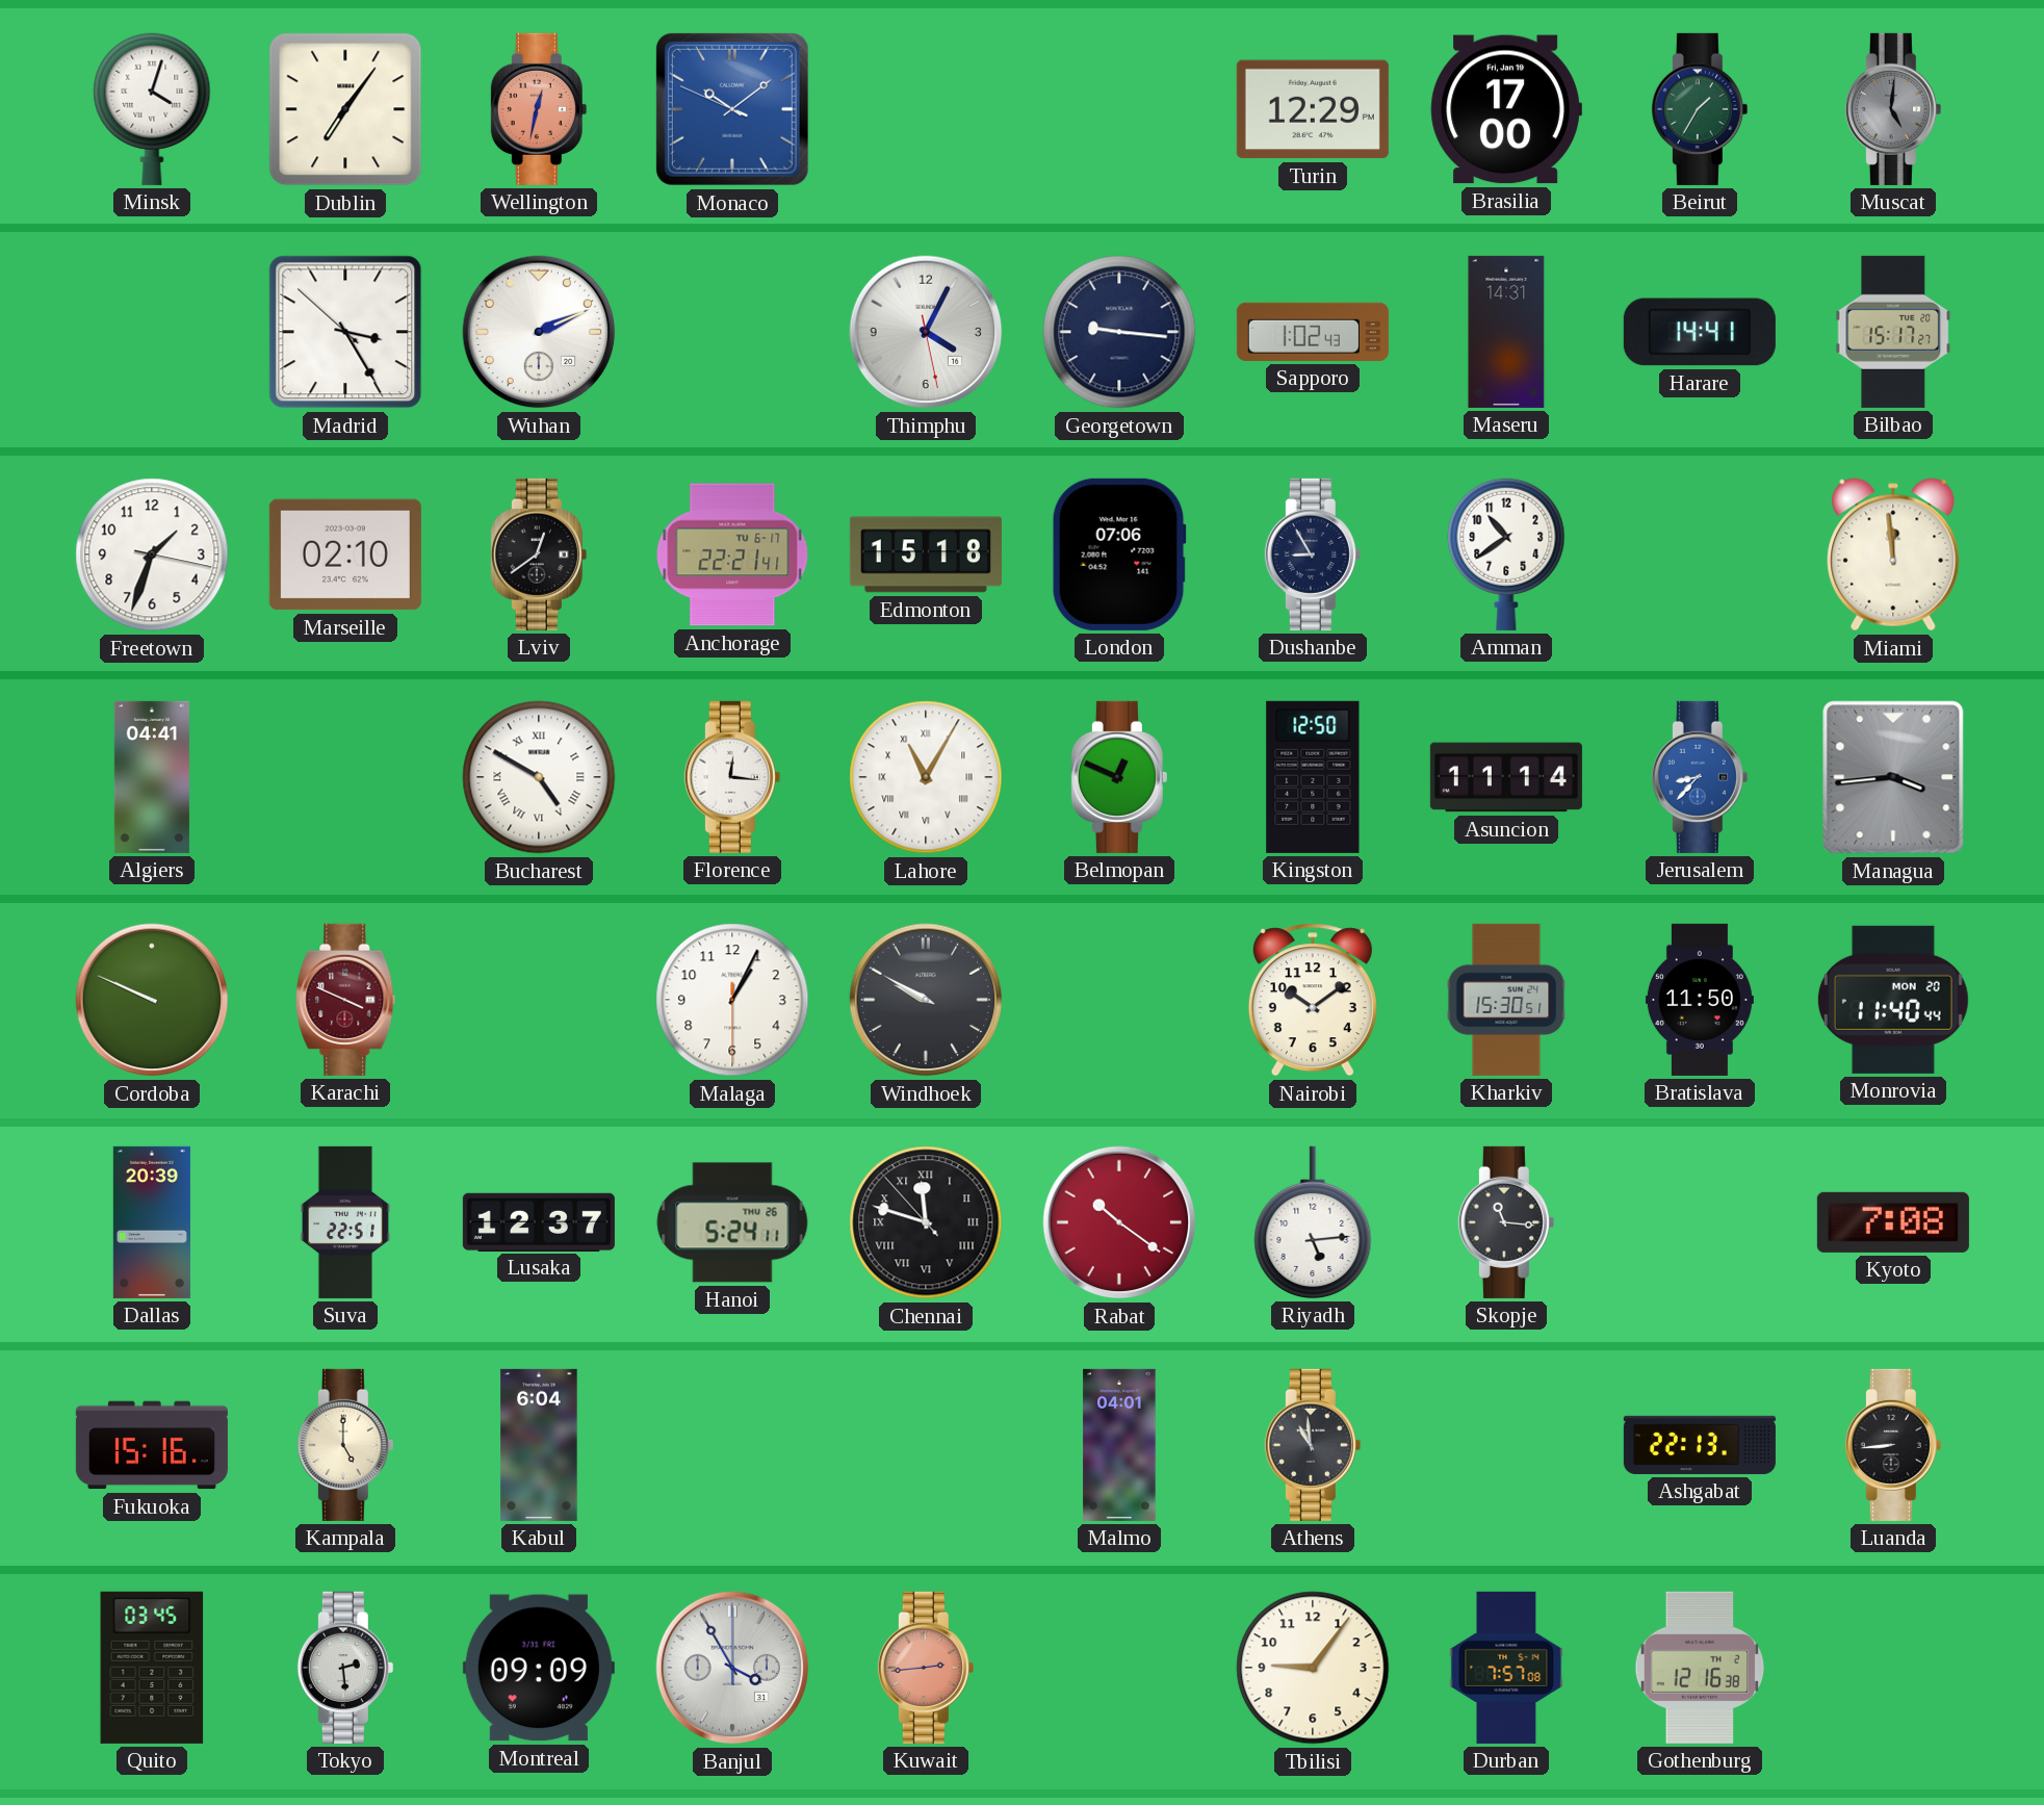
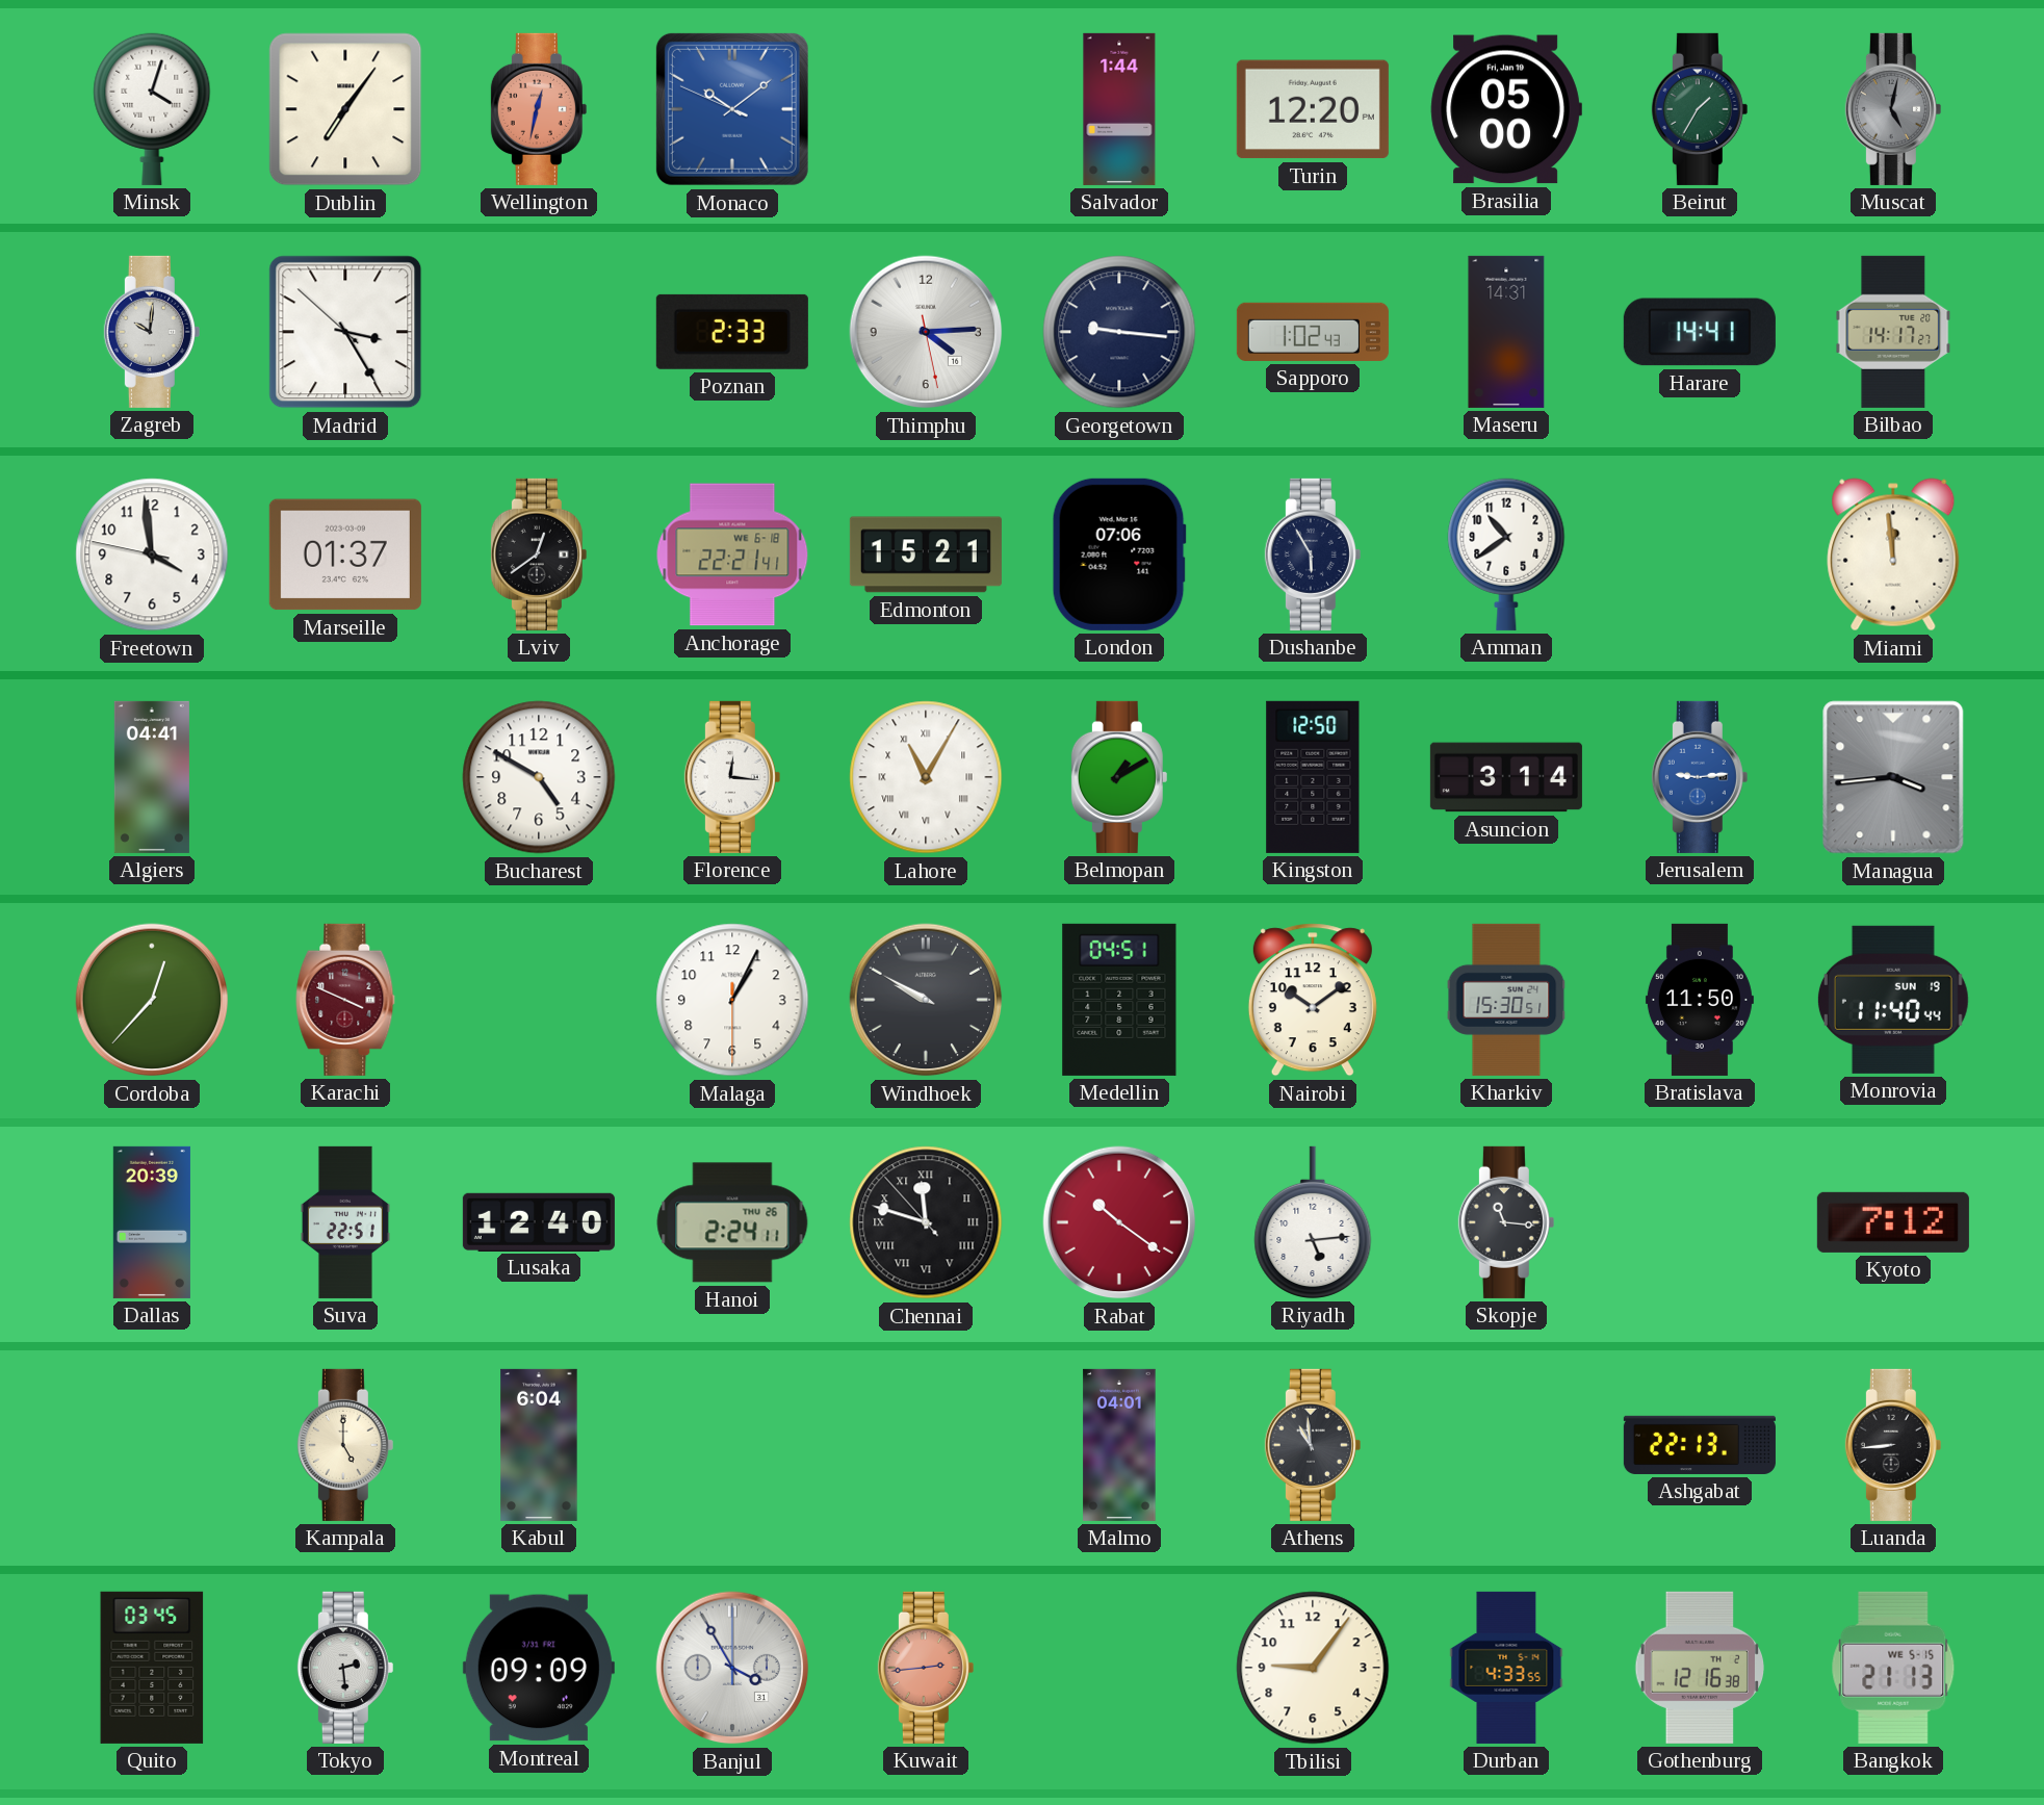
Salvador: none -> 1:44 (1119, 109)
Turin: 12:29 -> 12:20 (1313, 109)
Brasilia: 17:00 -> 05:00 (1506, 109)
Muscat: 5:01 -> 5:02 (1893, 109)
Zagreb: none -> 10:01 (152, 332)
Wuhan: 2:11 -> none (539, 332)
Poznan: none -> 2:33 (732, 332)
Thimphu: 4:04 -> 4:14 (926, 332)
Bilbao: 15:17 -> 14:17 (1893, 332)
Freetown: 1:33 -> 3:58 (152, 555)
Marseille: 02:10 -> 01:37 (345, 555)
Anchorage date: TU 6-17 -> WE 6-18 (732, 555)
Edmonton: 15:18 -> 15:21 (926, 555)
Dushanbe: 8:55 -> 5:55 (1313, 555)
Bucharest numerals: Roman -> Arabic (539, 777)
Belmopan: 12:49 -> 1:10 (1119, 777)
Asuncion: 11:14 -> 3:14 (1506, 777)
Jerusalem: 8:37 -> 9:14 (1700, 777)
Cordoba: 9:49 -> 12:37 (152, 1000)
Medellin: none -> 04:51 (1119, 1000)
Monrovia date: MON 20 -> SUN 19 (1893, 1000)
Lusaka: 12:37 -> 12:40 (539, 1221)
Hanoi: 5:24 -> 2:24 (732, 1222)
Kyoto: 7:08 -> 7:12 (1893, 1222)
Fukuoka: 15:16 -> none (152, 1445)
Durban: 7:57 -> 4:33 (1506, 1668)
Bangkok: none -> 21:13 (1893, 1668)
